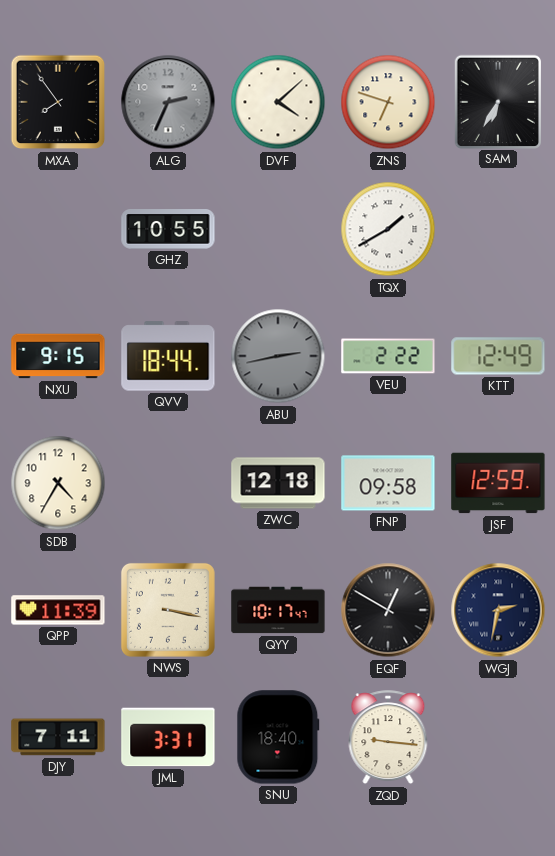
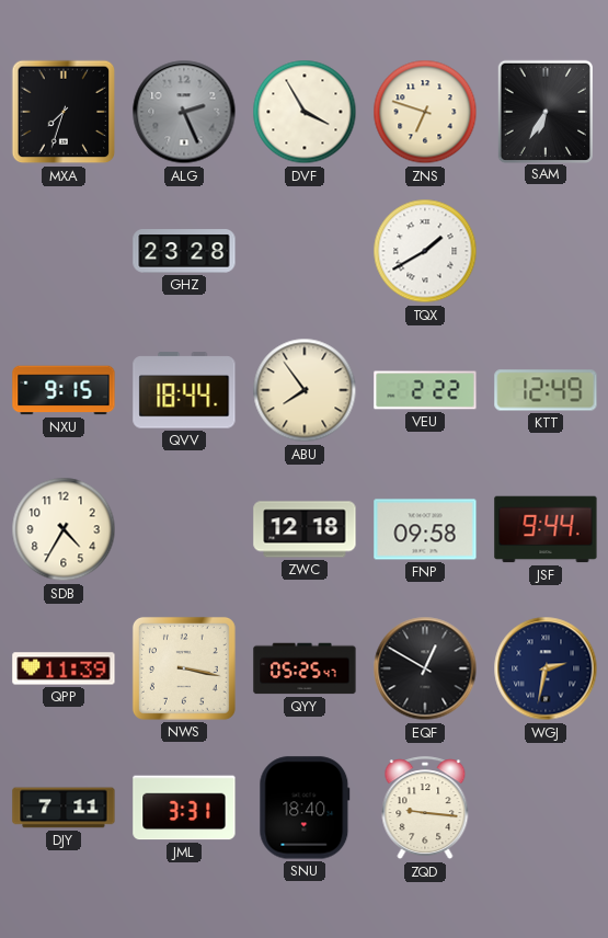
MXA: 7:54 -> 7:33 (64, 112)
ALG: 2:34 -> 2:26 (184, 112)
DVF: 4:08 -> 3:55 (305, 112)
GHZ: 10:55 -> 23:28 (184, 251)
ABU: 2:43 -> 7:54 (305, 390)
ABU dial: grey -> cream (305, 390)
JSF: 12:59 -> 9:44 (546, 529)
QYY: 10:17 -> 05:25 (305, 668)
